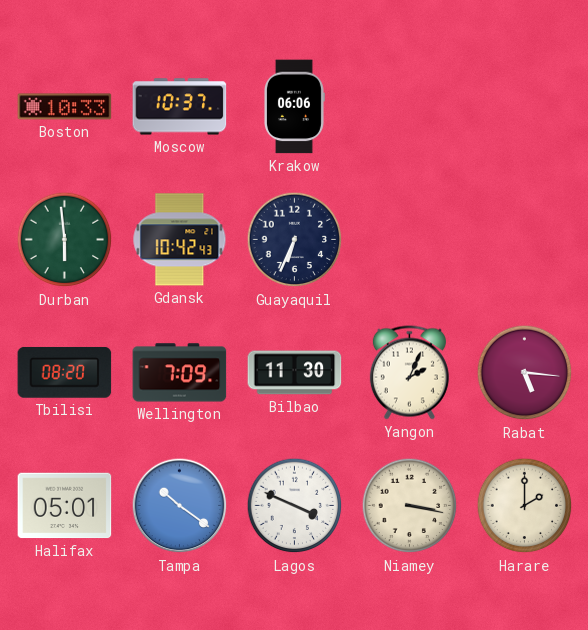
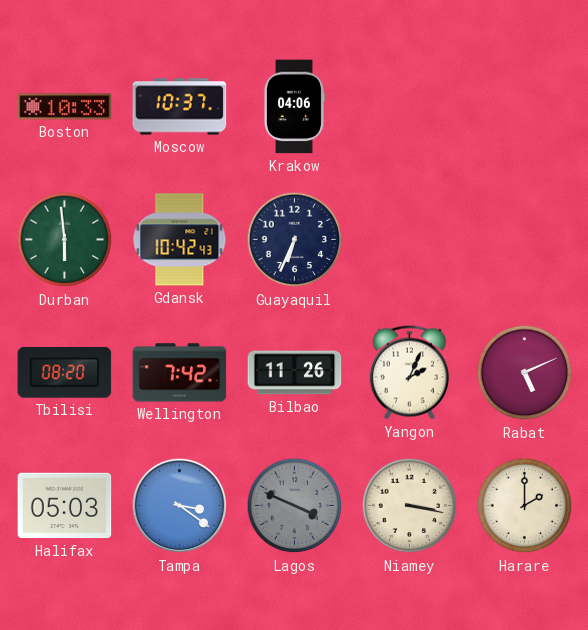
Krakow: 06:06 -> 04:06 (295, 107)
Wellington: 7:09 -> 7:42 (180, 373)
Bilbao: 11:30 -> 11:26 (295, 373)
Rabat: 5:16 -> 5:11 (525, 373)
Halifax: 05:01 -> 05:03 (65, 506)
Tampa: 10:21 -> 3:21 (180, 506)
Lagos dial: white -> grey (295, 506)
